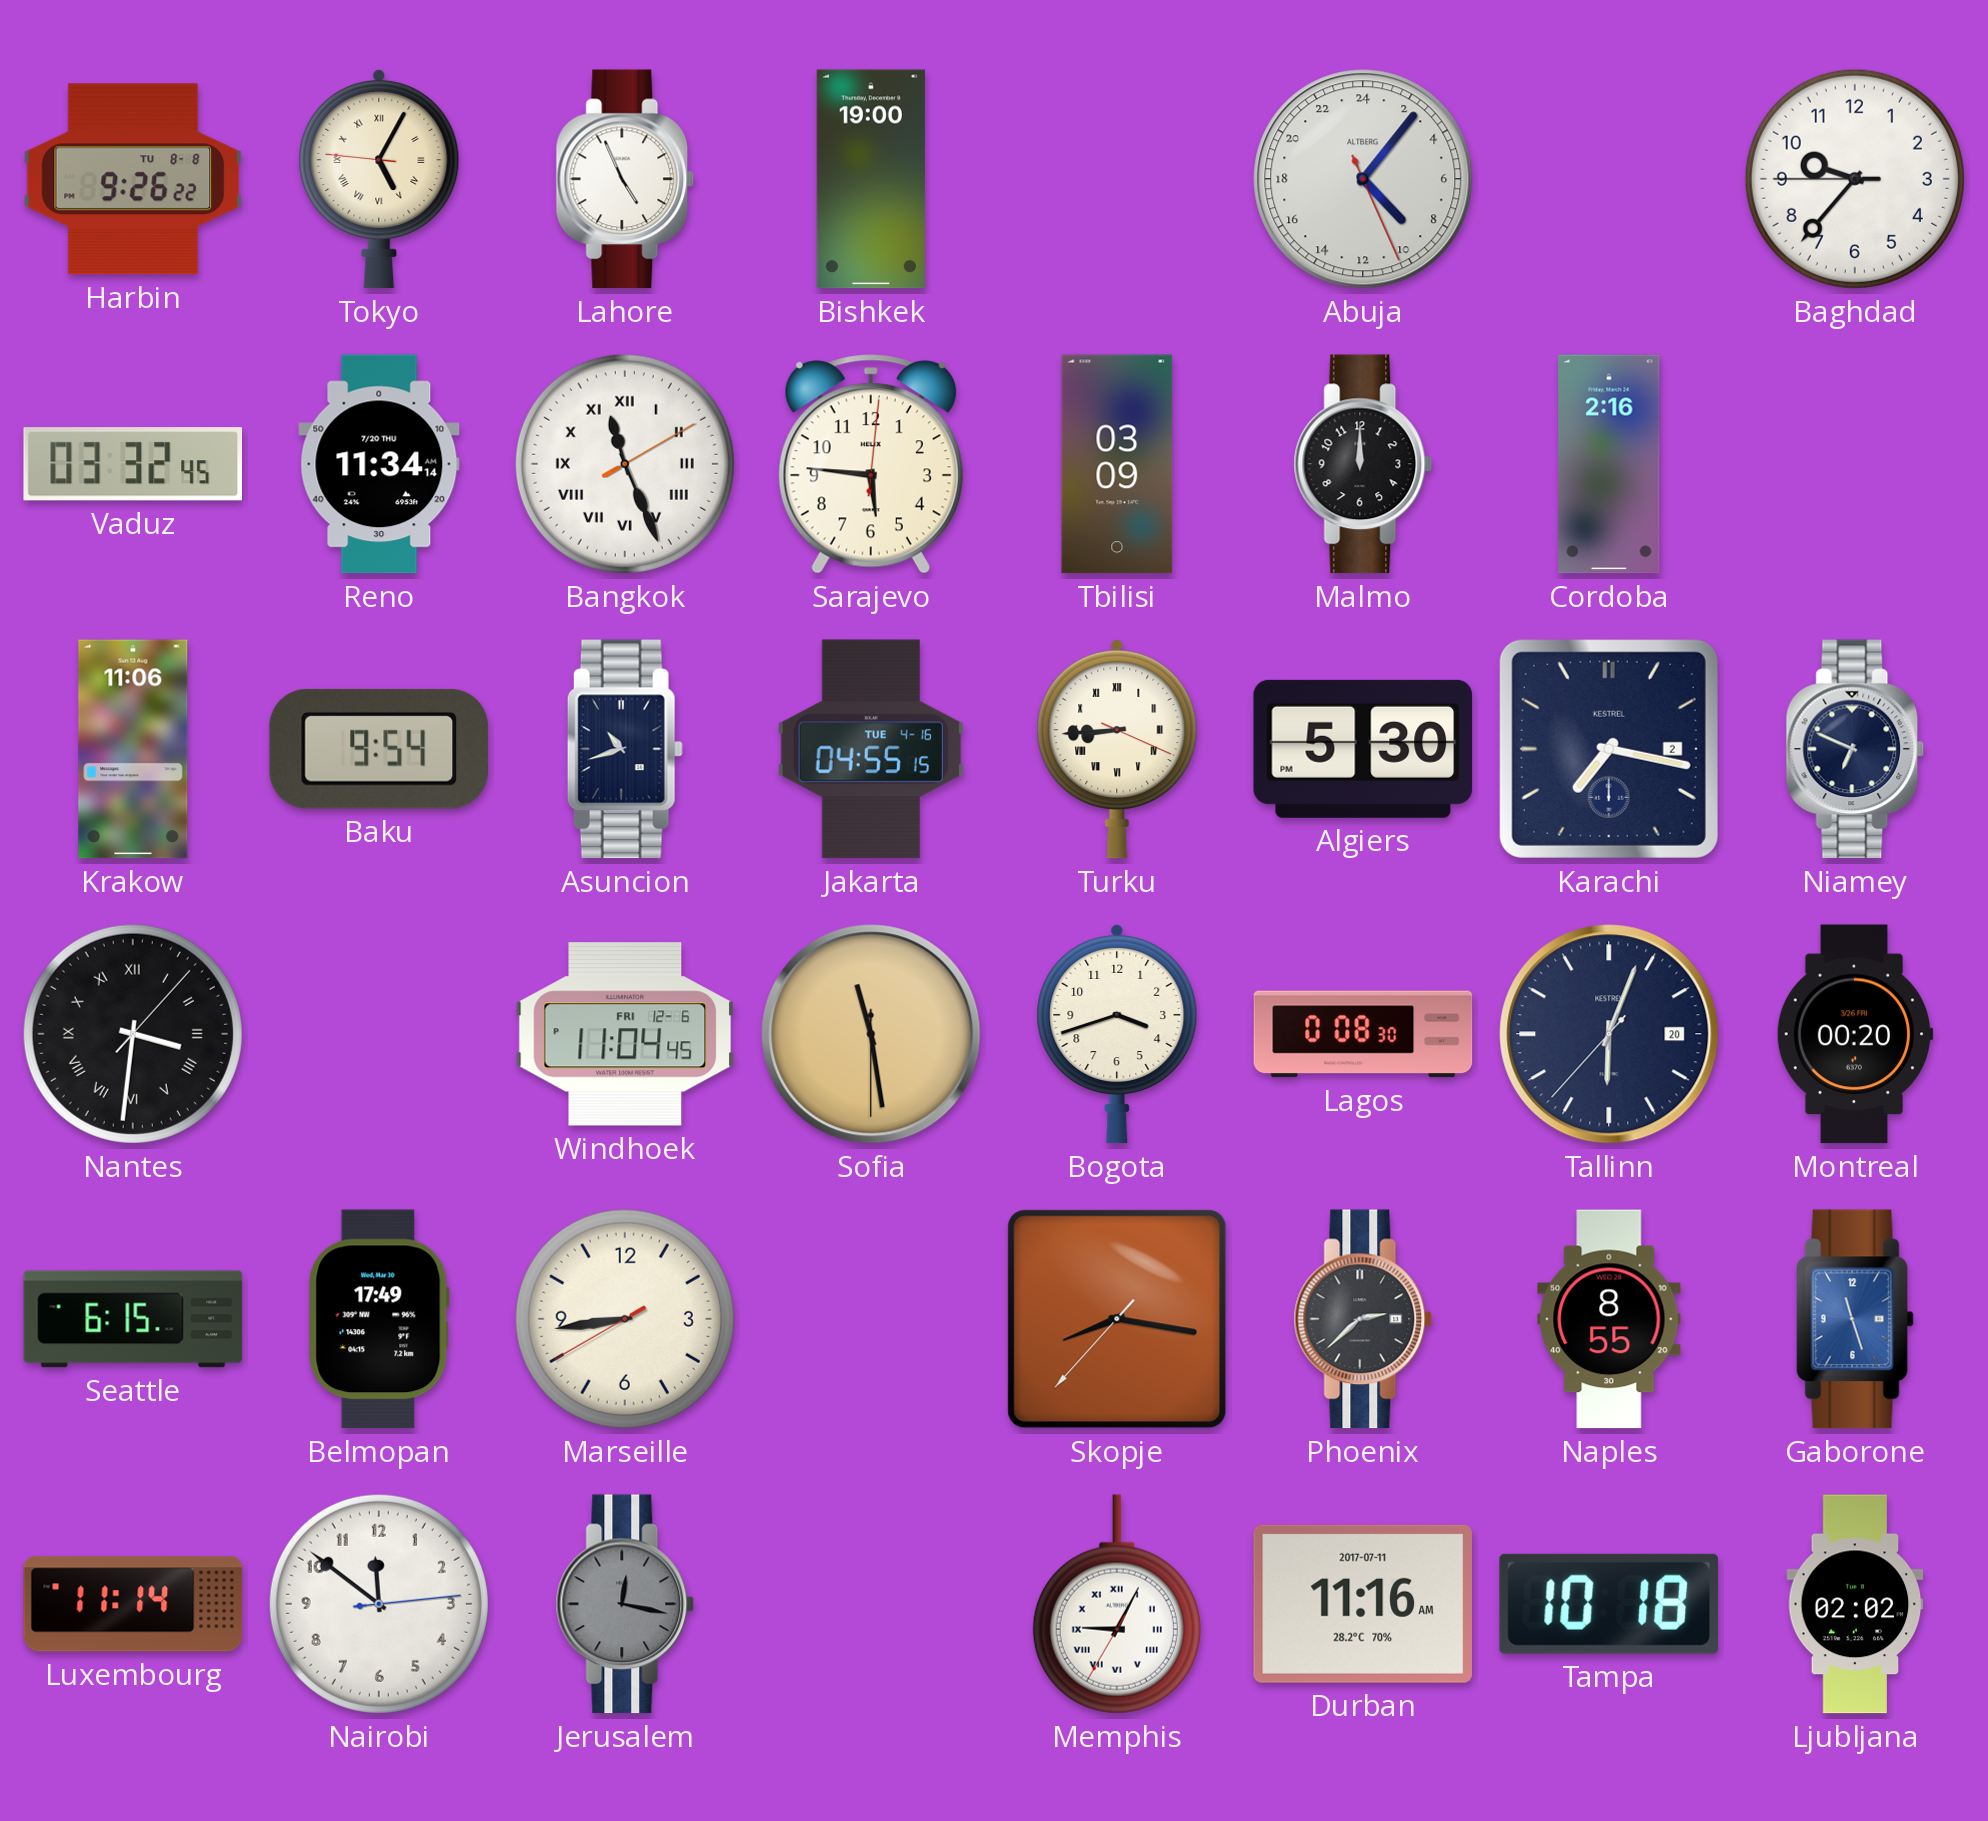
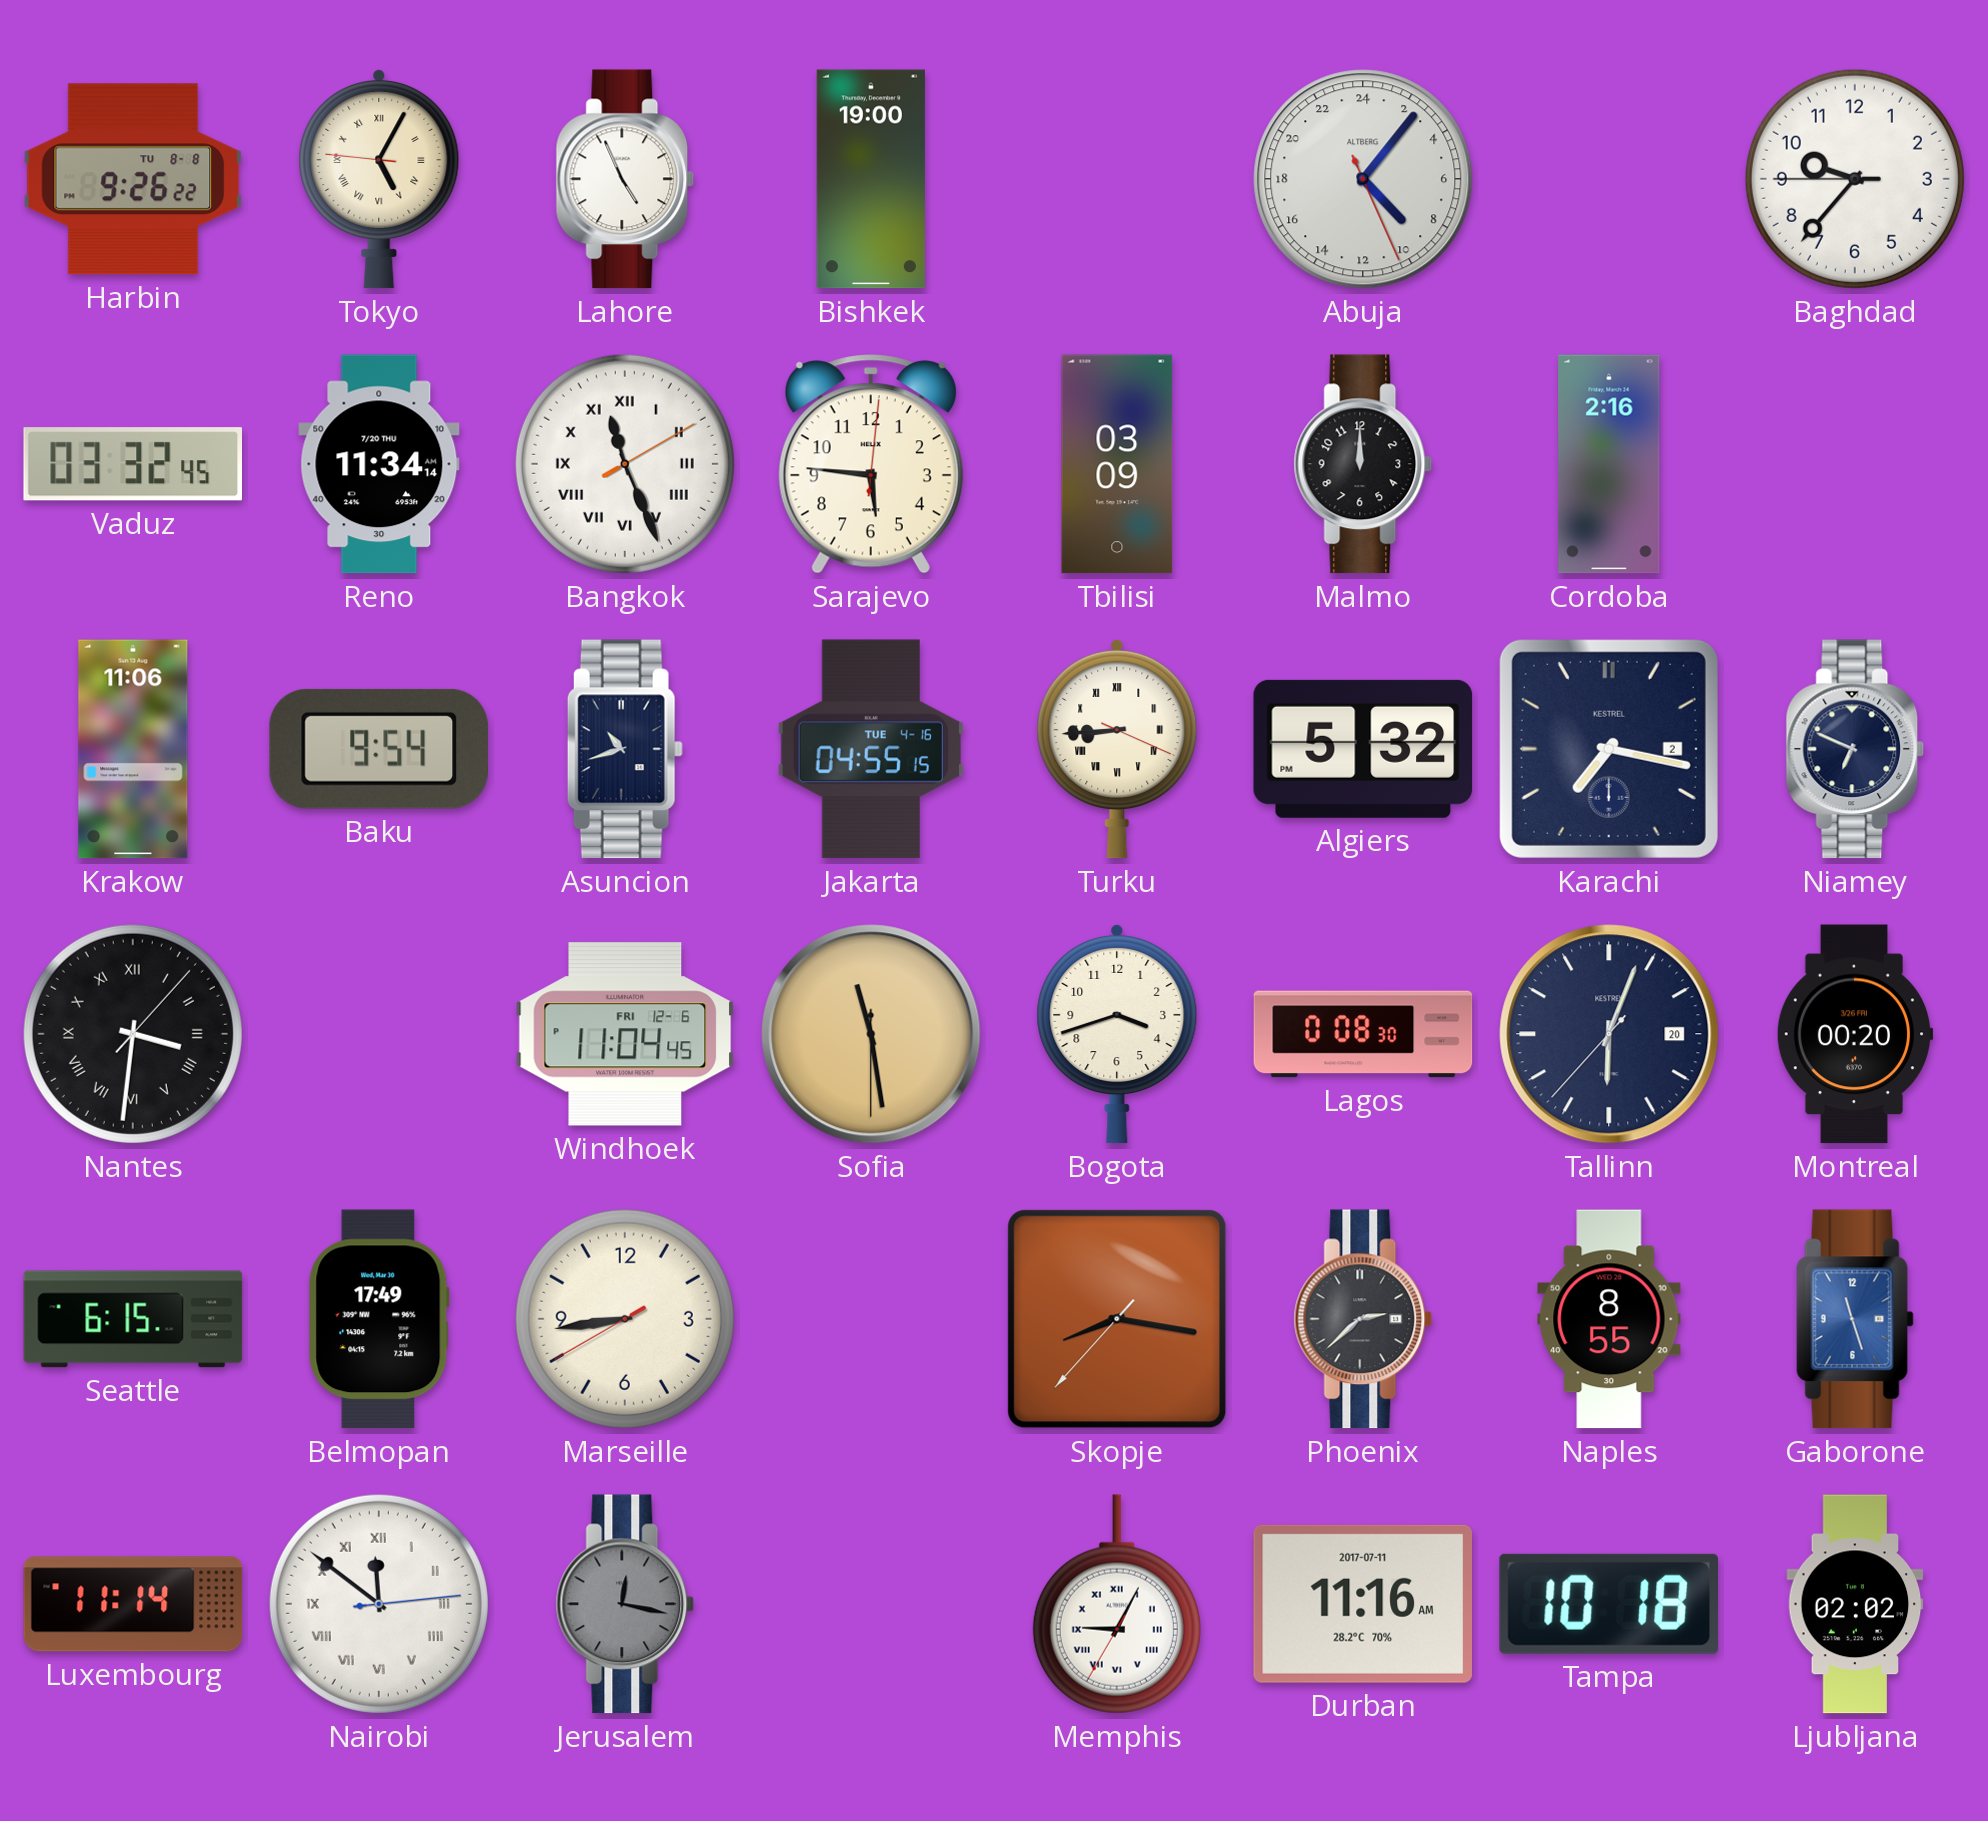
Algiers: 5:30 -> 5:32 (1363, 749)
Nairobi numerals: Arabic -> Roman (379, 1604)
